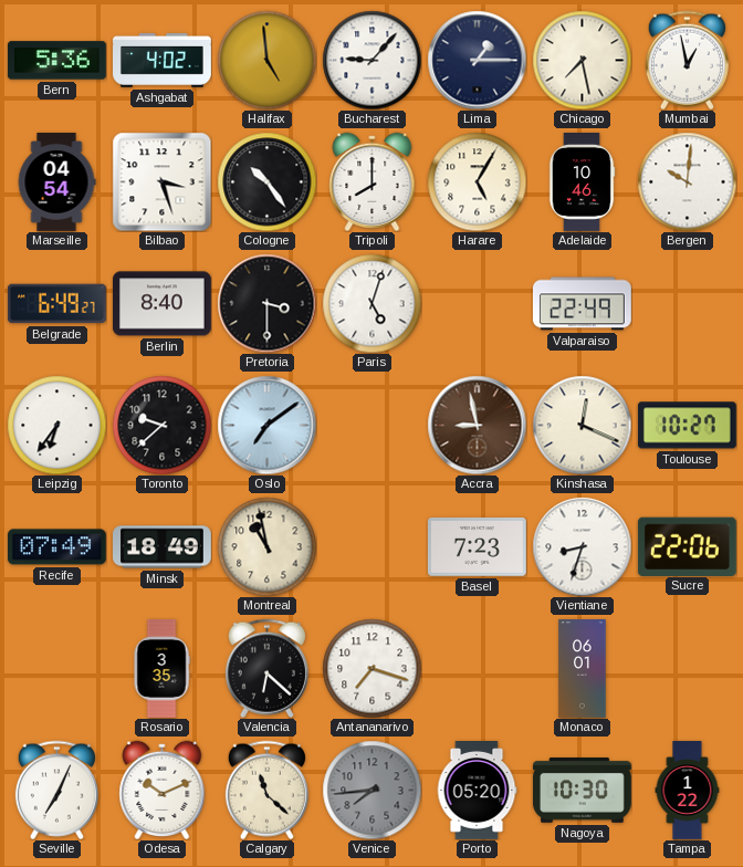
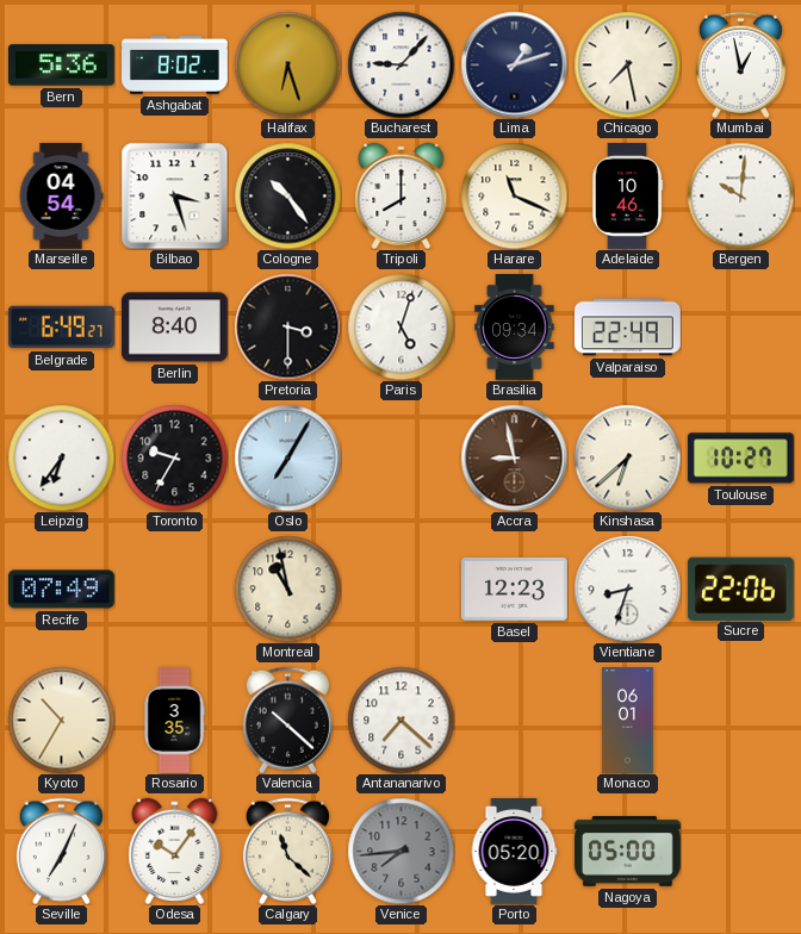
Ashgabat: 4:02 -> 8:02 (175, 64)
Halifax: 4:59 -> 6:27 (287, 64)
Lima: 1:15 -> 1:12 (514, 64)
Harare: 5:05 -> 11:19 (514, 195)
Brasilia: none -> 09:34 (515, 328)
Toronto: 9:38 -> 9:35 (174, 457)
Oslo: 7:09 -> 7:05 (287, 457)
Kinshasa: 12:19 -> 6:38 (627, 457)
Minsk: 18:49 -> none (163, 547)
Basel: 7:23 -> 12:23 (514, 590)
Kyoto: none -> 10:35 (61, 720)
Valencia: 6:22 -> 10:22 (287, 720)
Antananarivo: 7:18 -> 7:22 (401, 720)
Odesa: 10:11 -> 10:06 (175, 851)
Nagoya: 10:30 -> 05:00 (627, 851)
Tampa: 1:22 -> none (688, 791)
